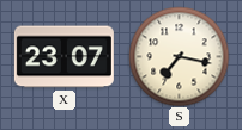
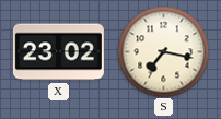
X: 23:07 -> 23:02 (58, 52)
